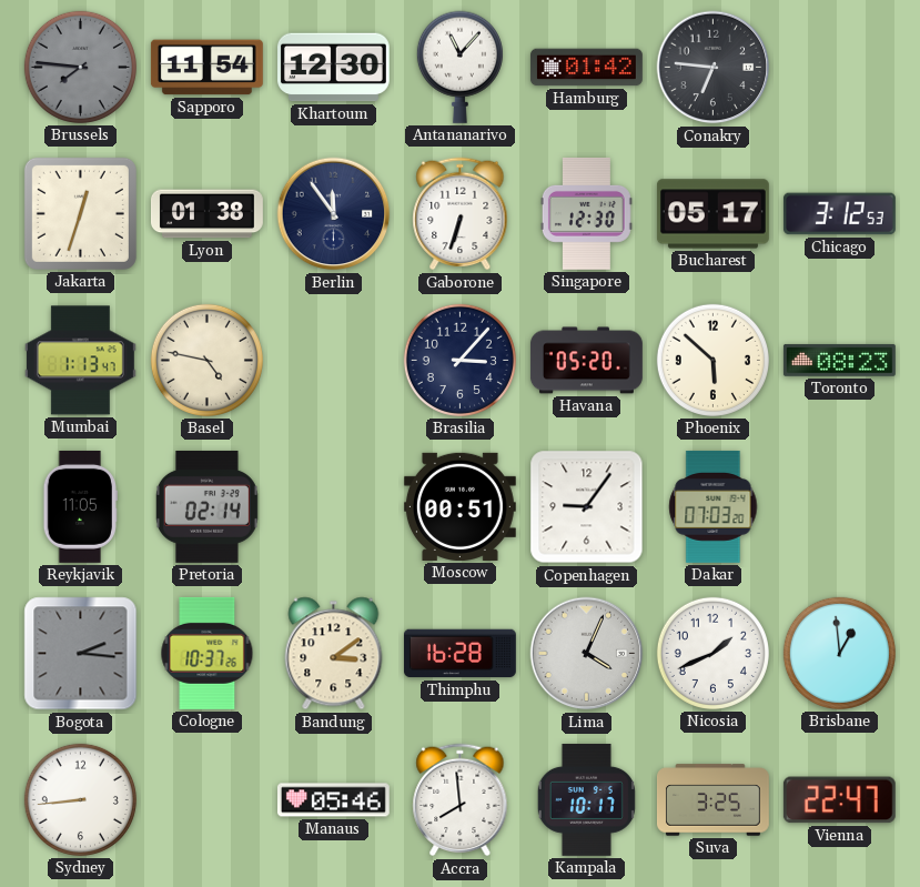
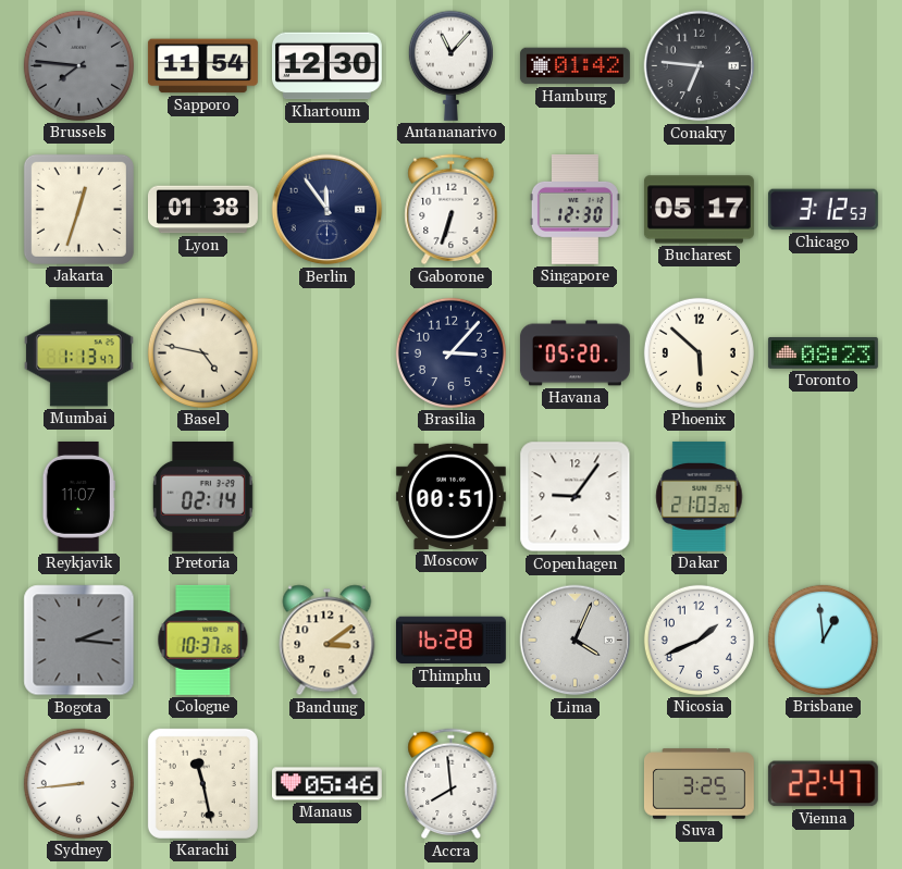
Reykjavik: 11:05 -> 11:07 (78, 496)
Dakar: 07:03 -> 21:03 (700, 496)
Karachi: none -> 11:28 (202, 783)
Kampala: 10:17 -> none (586, 799)
